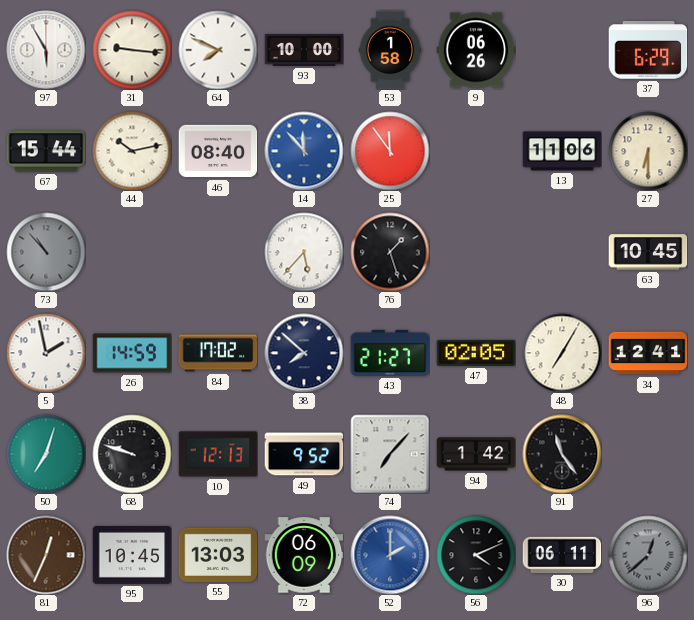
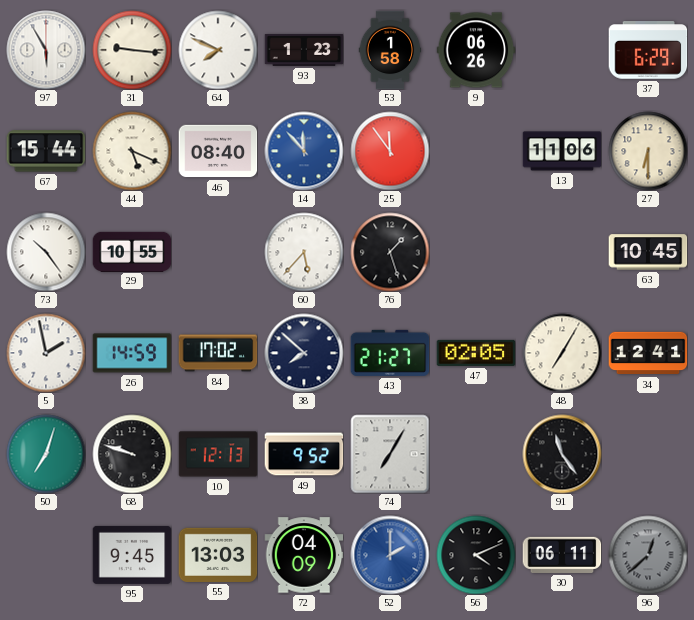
93: 10:00 -> 1:23 (304, 50)
44: 10:13 -> 5:19 (132, 151)
73: 10:53 -> 10:24 (46, 252)
73 dial: grey -> white (46, 252)
29: none -> 10:55 (132, 251)
74: 7:07 -> 7:05 (390, 454)
94: 1:42 -> none (476, 454)
81: 12:34 -> none (46, 555)
95: 10:45 -> 9:45 (132, 555)
72: 06:09 -> 04:09 (304, 555)
